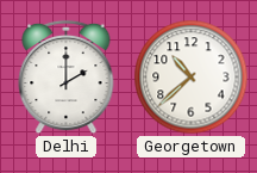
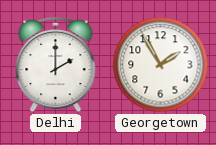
Georgetown: 10:38 -> 1:55 (161, 65)
